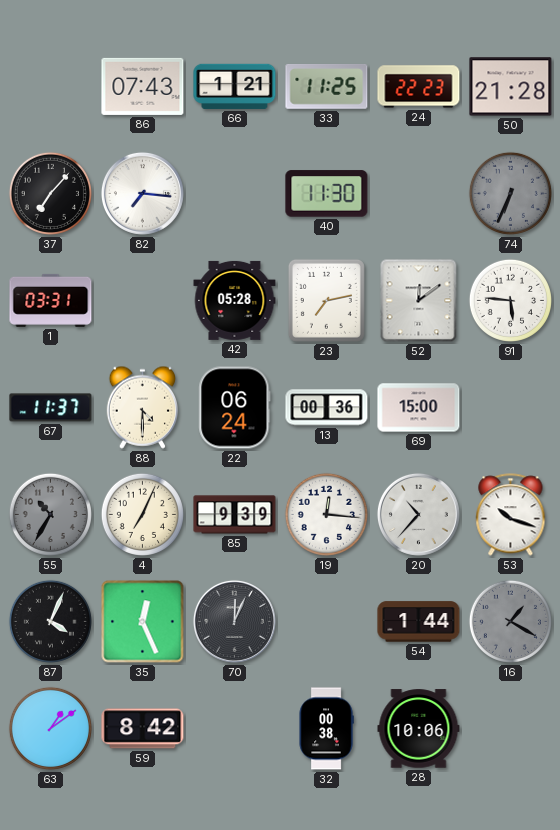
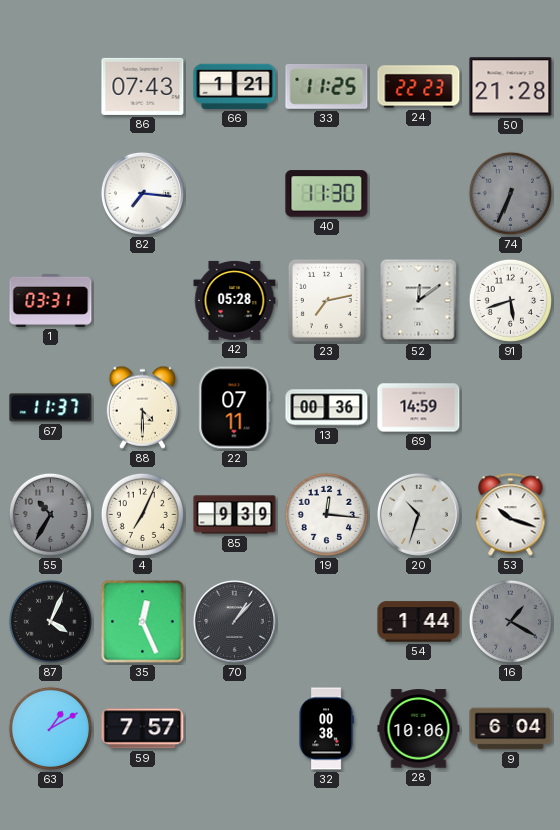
37: 7:07 -> none (50, 193)
91: 5:46 -> 5:42 (510, 300)
22: 06:24 -> 07:11 (235, 408)
69: 15:00 -> 14:59 (419, 408)
20: 10:37 -> 10:33 (418, 514)
70: 12:04 -> 1:07 (234, 621)
63: 1:09 -> 1:10 (50, 728)
59: 8:42 -> 7:57 (143, 729)
9: none -> 6:04 (511, 729)
